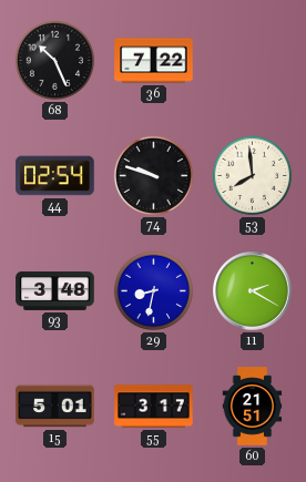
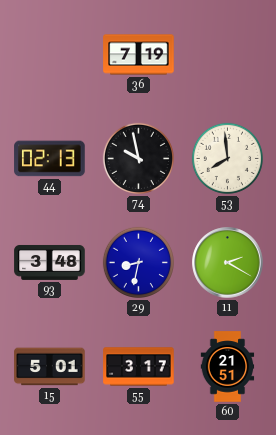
68: 10:26 -> none (54, 60)
36: 7:22 -> 7:19 (139, 55)
44: 02:54 -> 02:13 (50, 159)
74: 9:48 -> 9:58 (138, 158)
